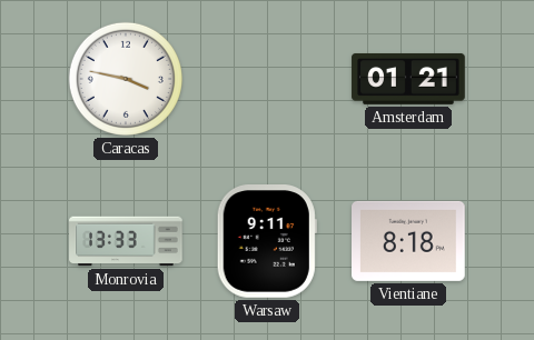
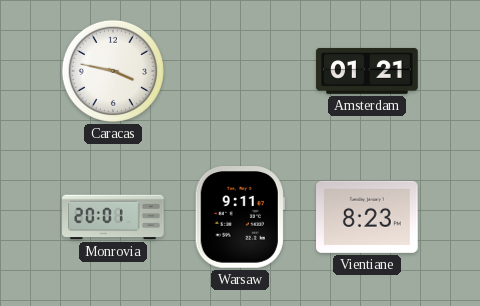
Monrovia: 13:33 -> 20:01 (113, 217)
Vientiane: 8:18 -> 8:23 (368, 217)
